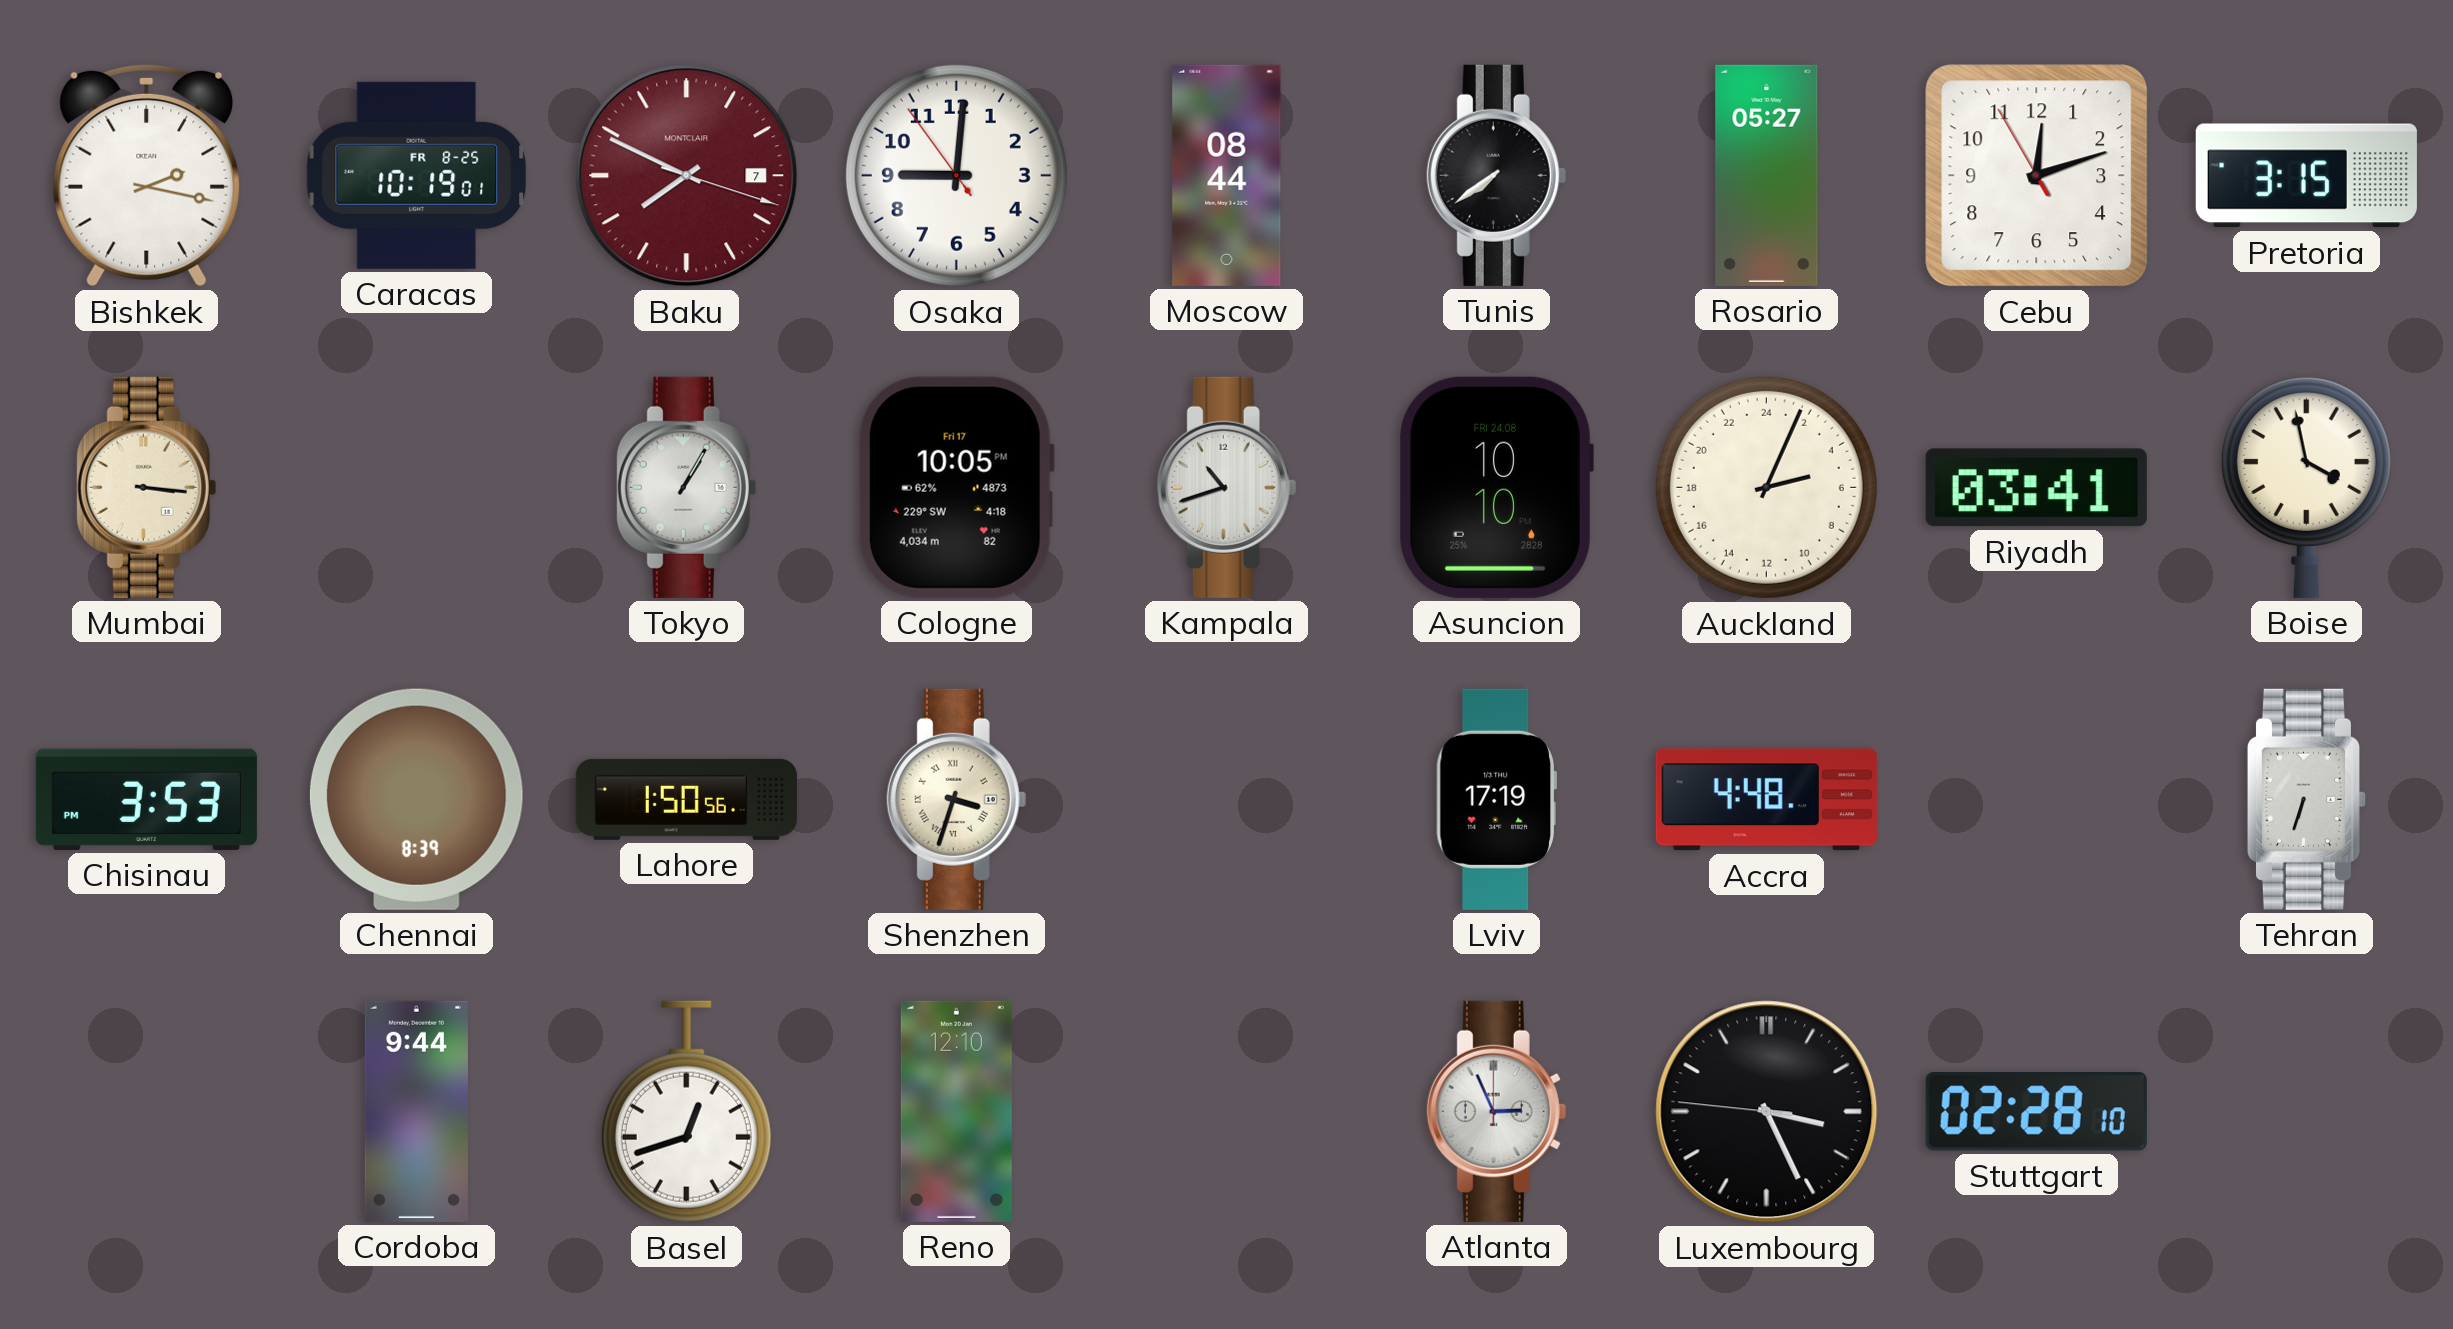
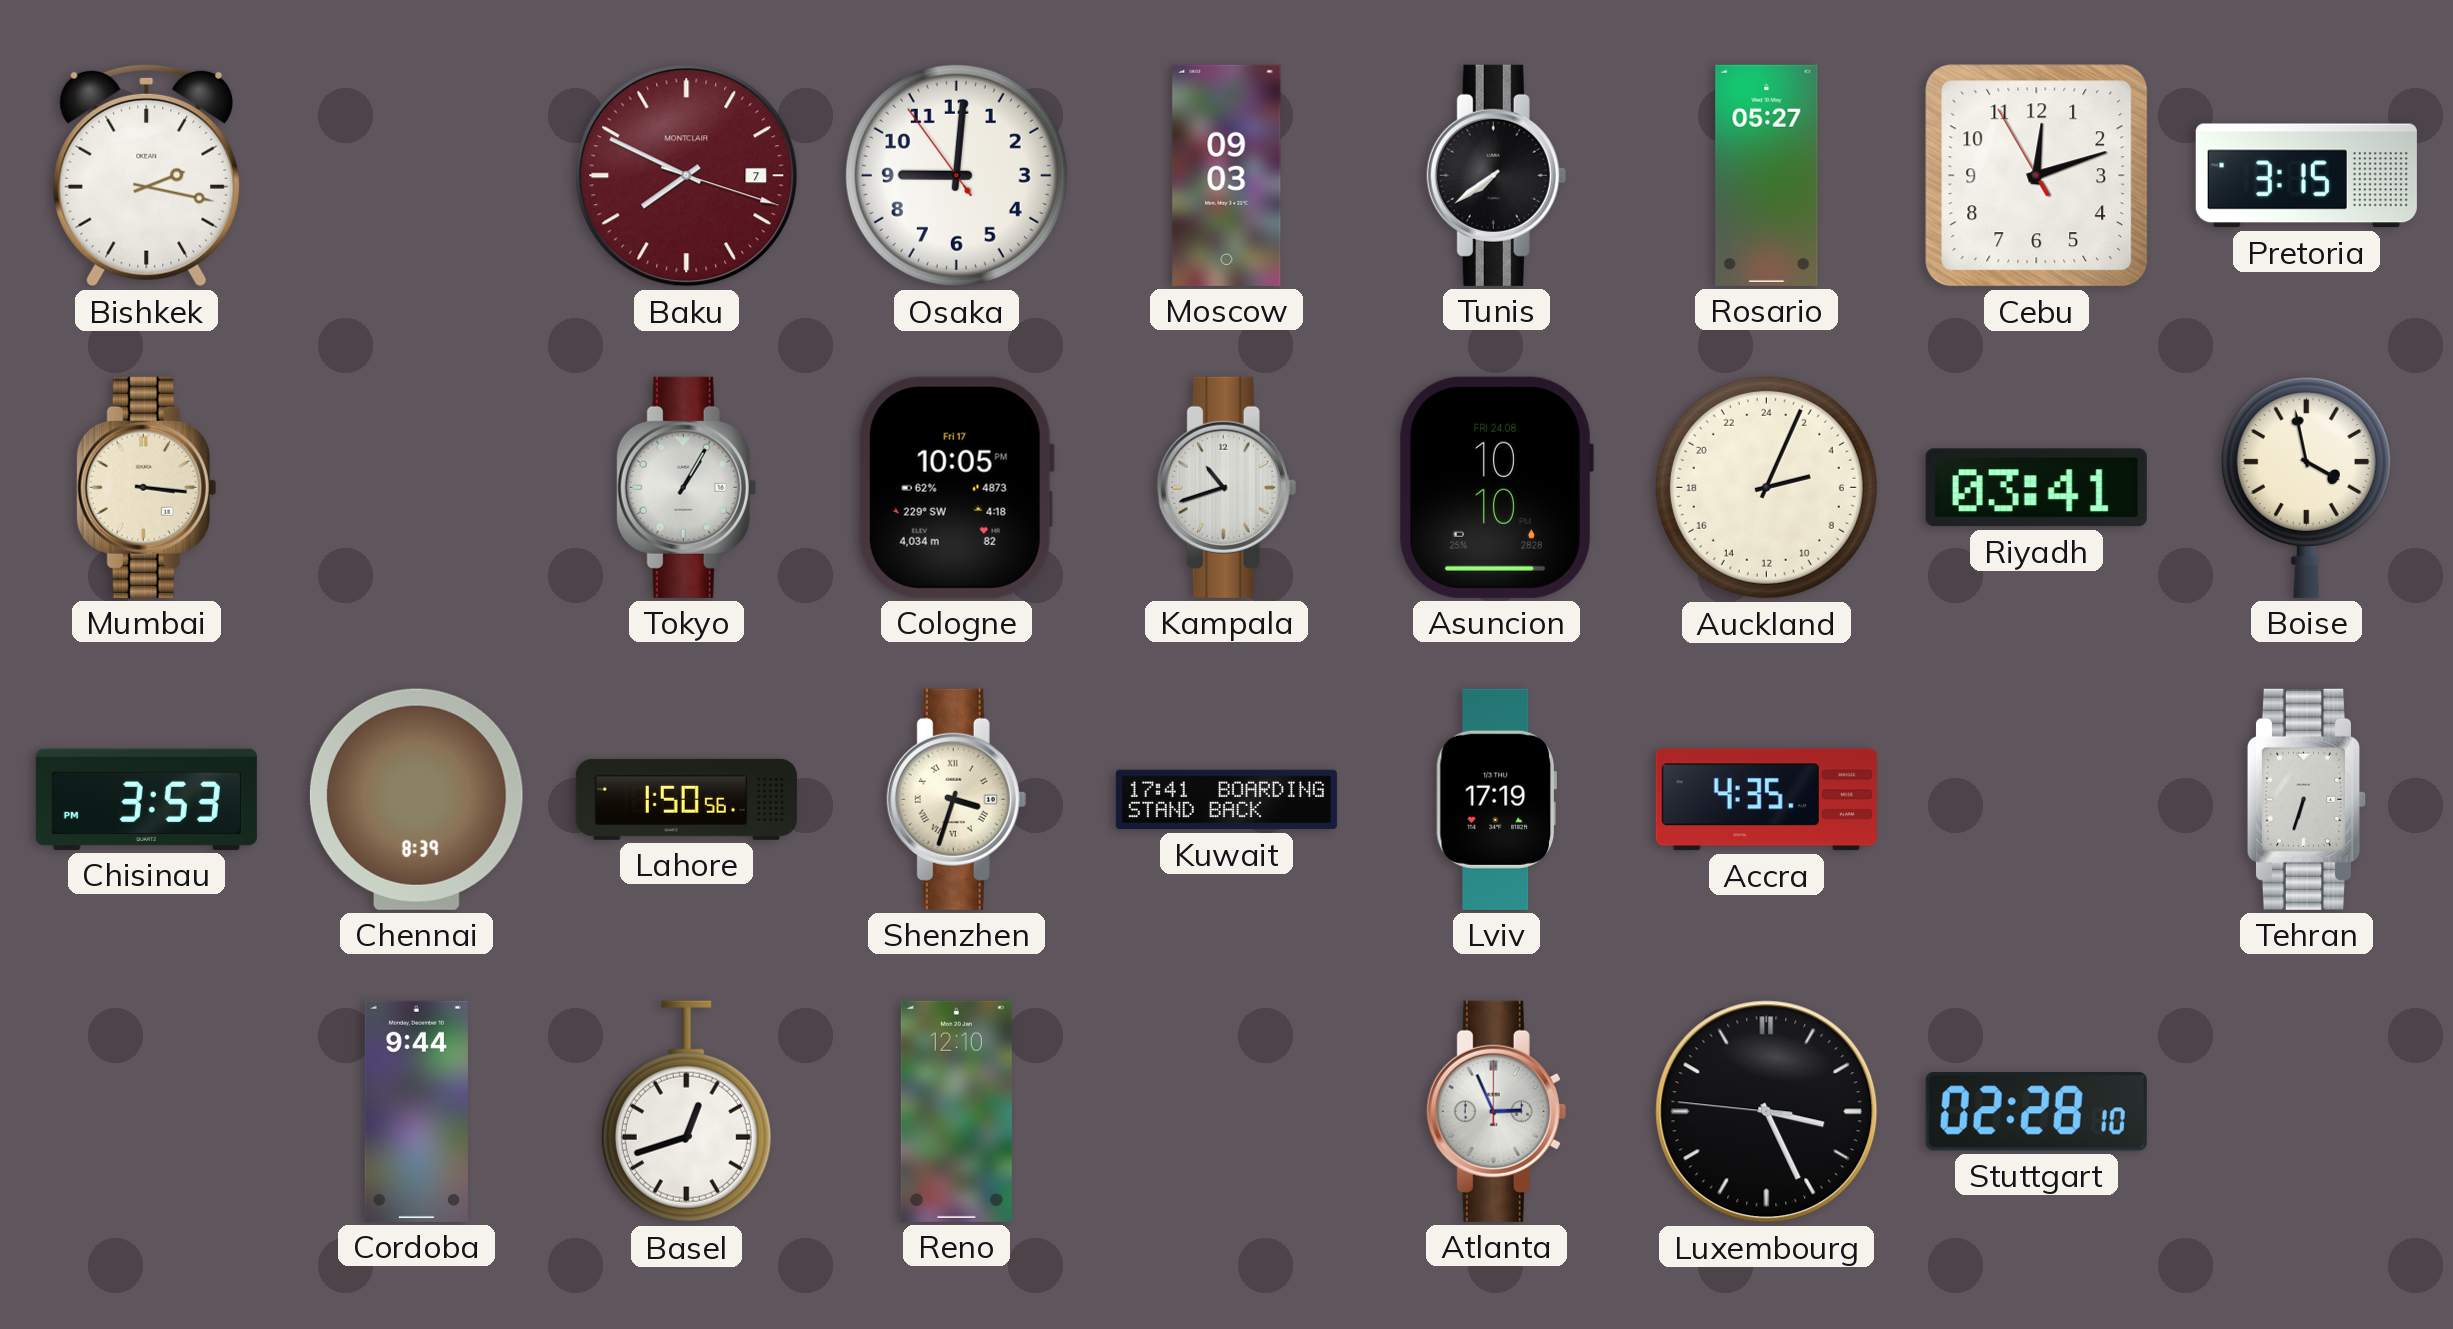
Caracas: 10:19 -> none (417, 175)
Moscow: 08:44 -> 09:03 (1227, 175)
Kuwait: none -> 17:41 (1226, 800)
Accra: 4:48 -> 4:35 (1766, 800)
